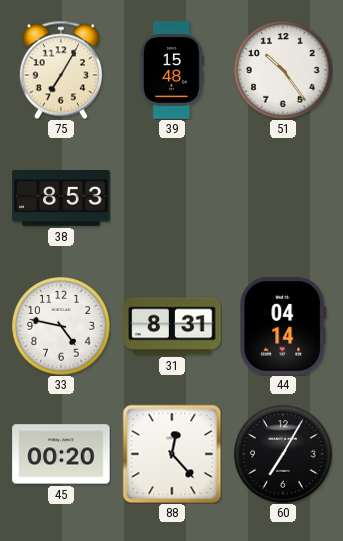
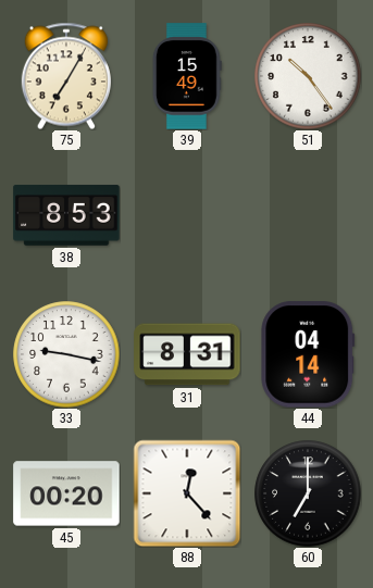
39: 15:48 -> 15:49 (187, 76)
33: 4:47 -> 9:17 (66, 354)
60: 7:05 -> 7:00 (308, 493)
